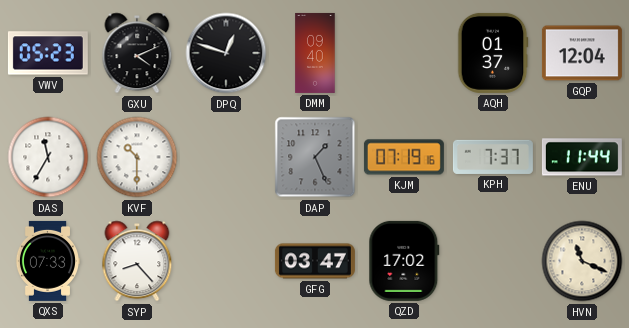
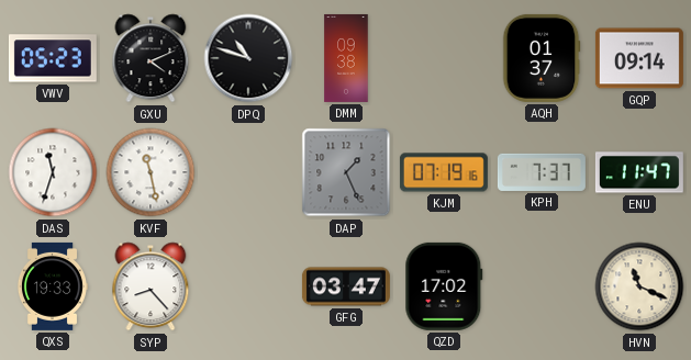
DPQ: 12:48 -> 10:48 (248, 58)
DMM: 09:40 -> 09:38 (346, 58)
GQP: 12:04 -> 09:14 (639, 58)
DAS: 11:35 -> 11:33 (53, 172)
KVF: 10:30 -> 11:28 (151, 172)
ENU: 11:44 -> 11:47 (639, 172)
QXS: 07:33 -> 19:33 (52, 286)
